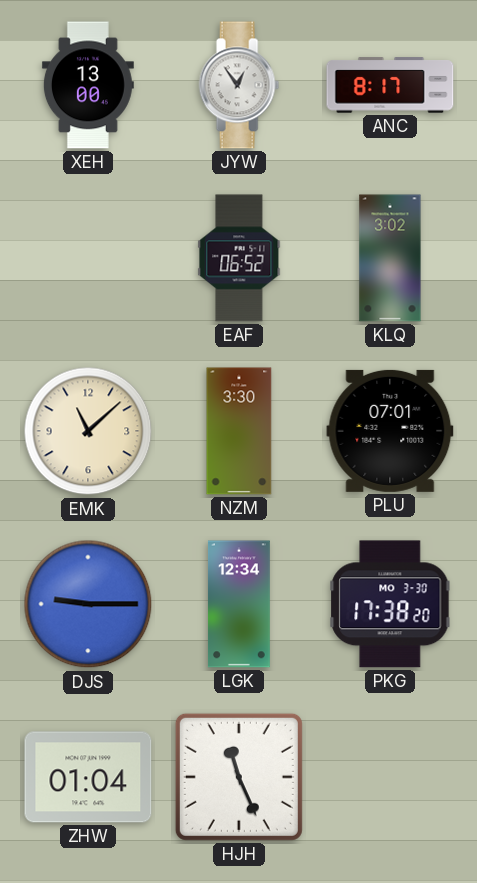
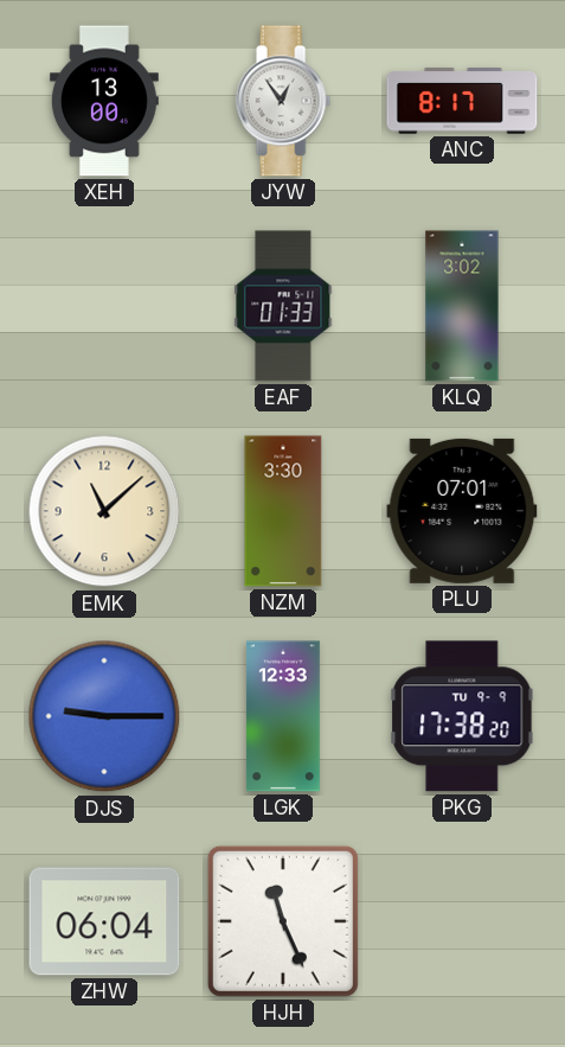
EAF: 06:52 -> 01:33 (283, 306)
LGK: 12:34 -> 12:33 (283, 716)
PKG date: MO 3-30 -> TU 9-9 (462, 716)
ZHW: 01:04 -> 06:04 (104, 921)
